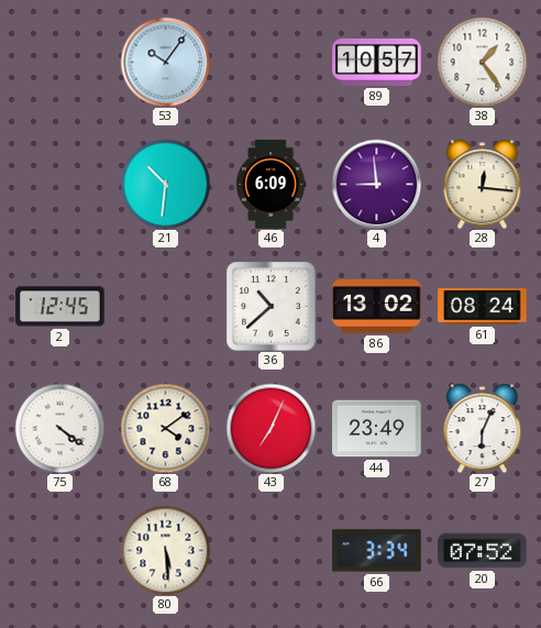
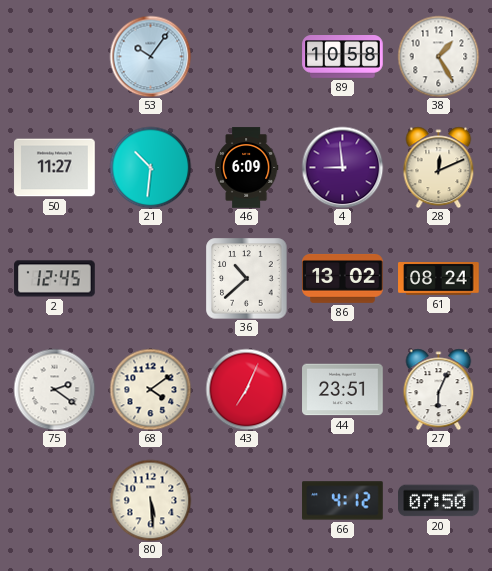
89: 10:57 -> 10:58 (343, 57)
38: 1:24 -> 1:25 (438, 56)
50: none -> 11:27 (55, 168)
28: 12:16 -> 12:11 (439, 167)
75: 4:21 -> 2:21 (54, 389)
44: 23:49 -> 23:51 (343, 390)
66: 3:34 -> 4:12 (343, 501)
20: 07:52 -> 07:50 (439, 501)
